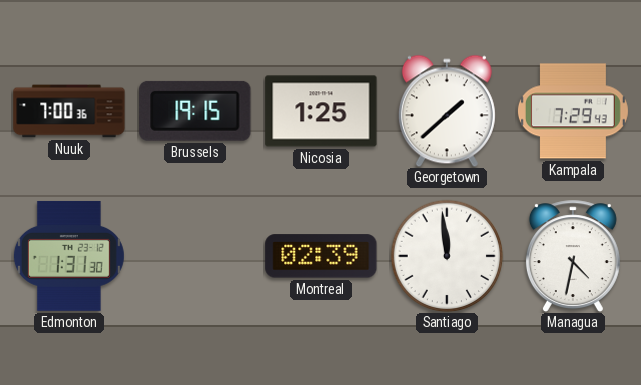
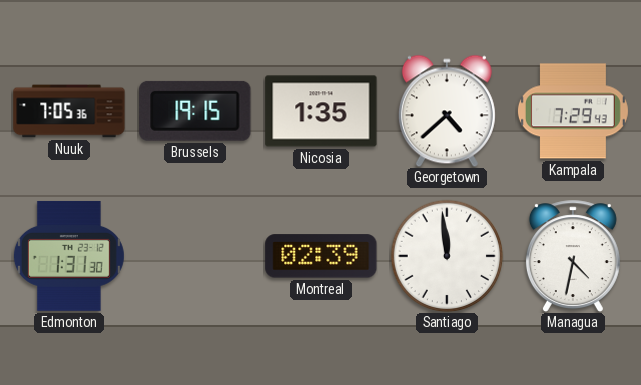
Nuuk: 7:00 -> 7:05 (69, 111)
Nicosia: 1:25 -> 1:35 (321, 111)
Georgetown: 1:38 -> 4:38 (447, 111)
